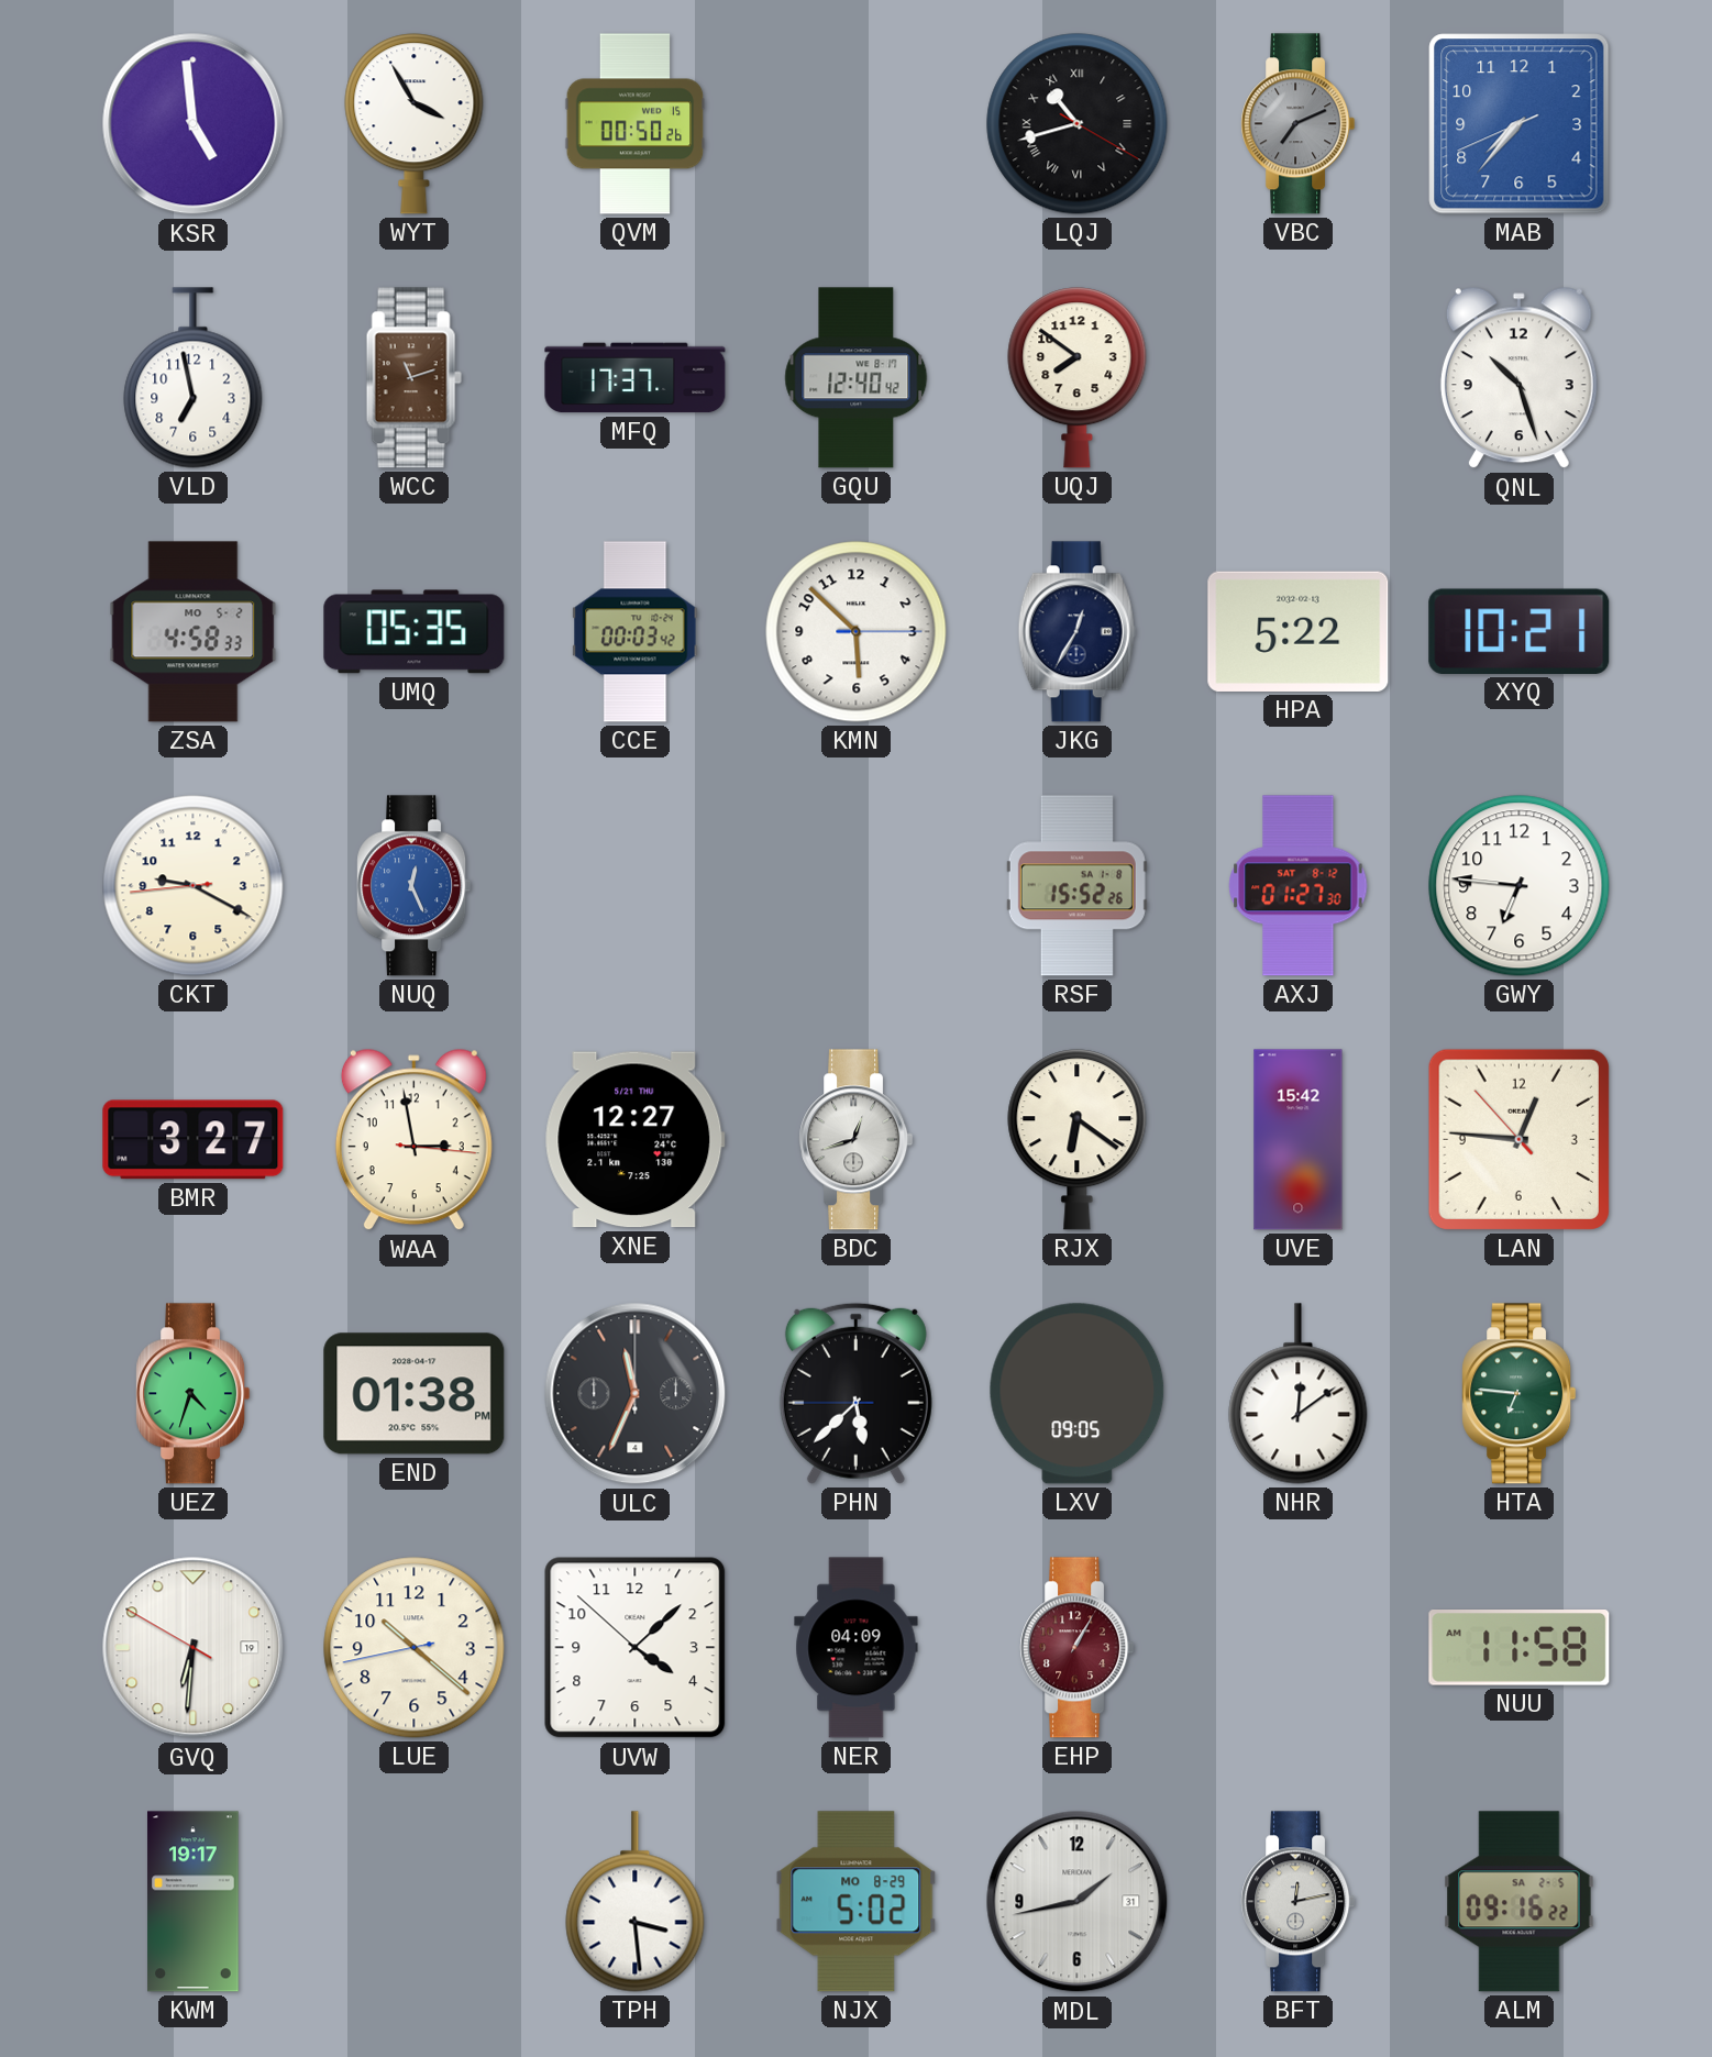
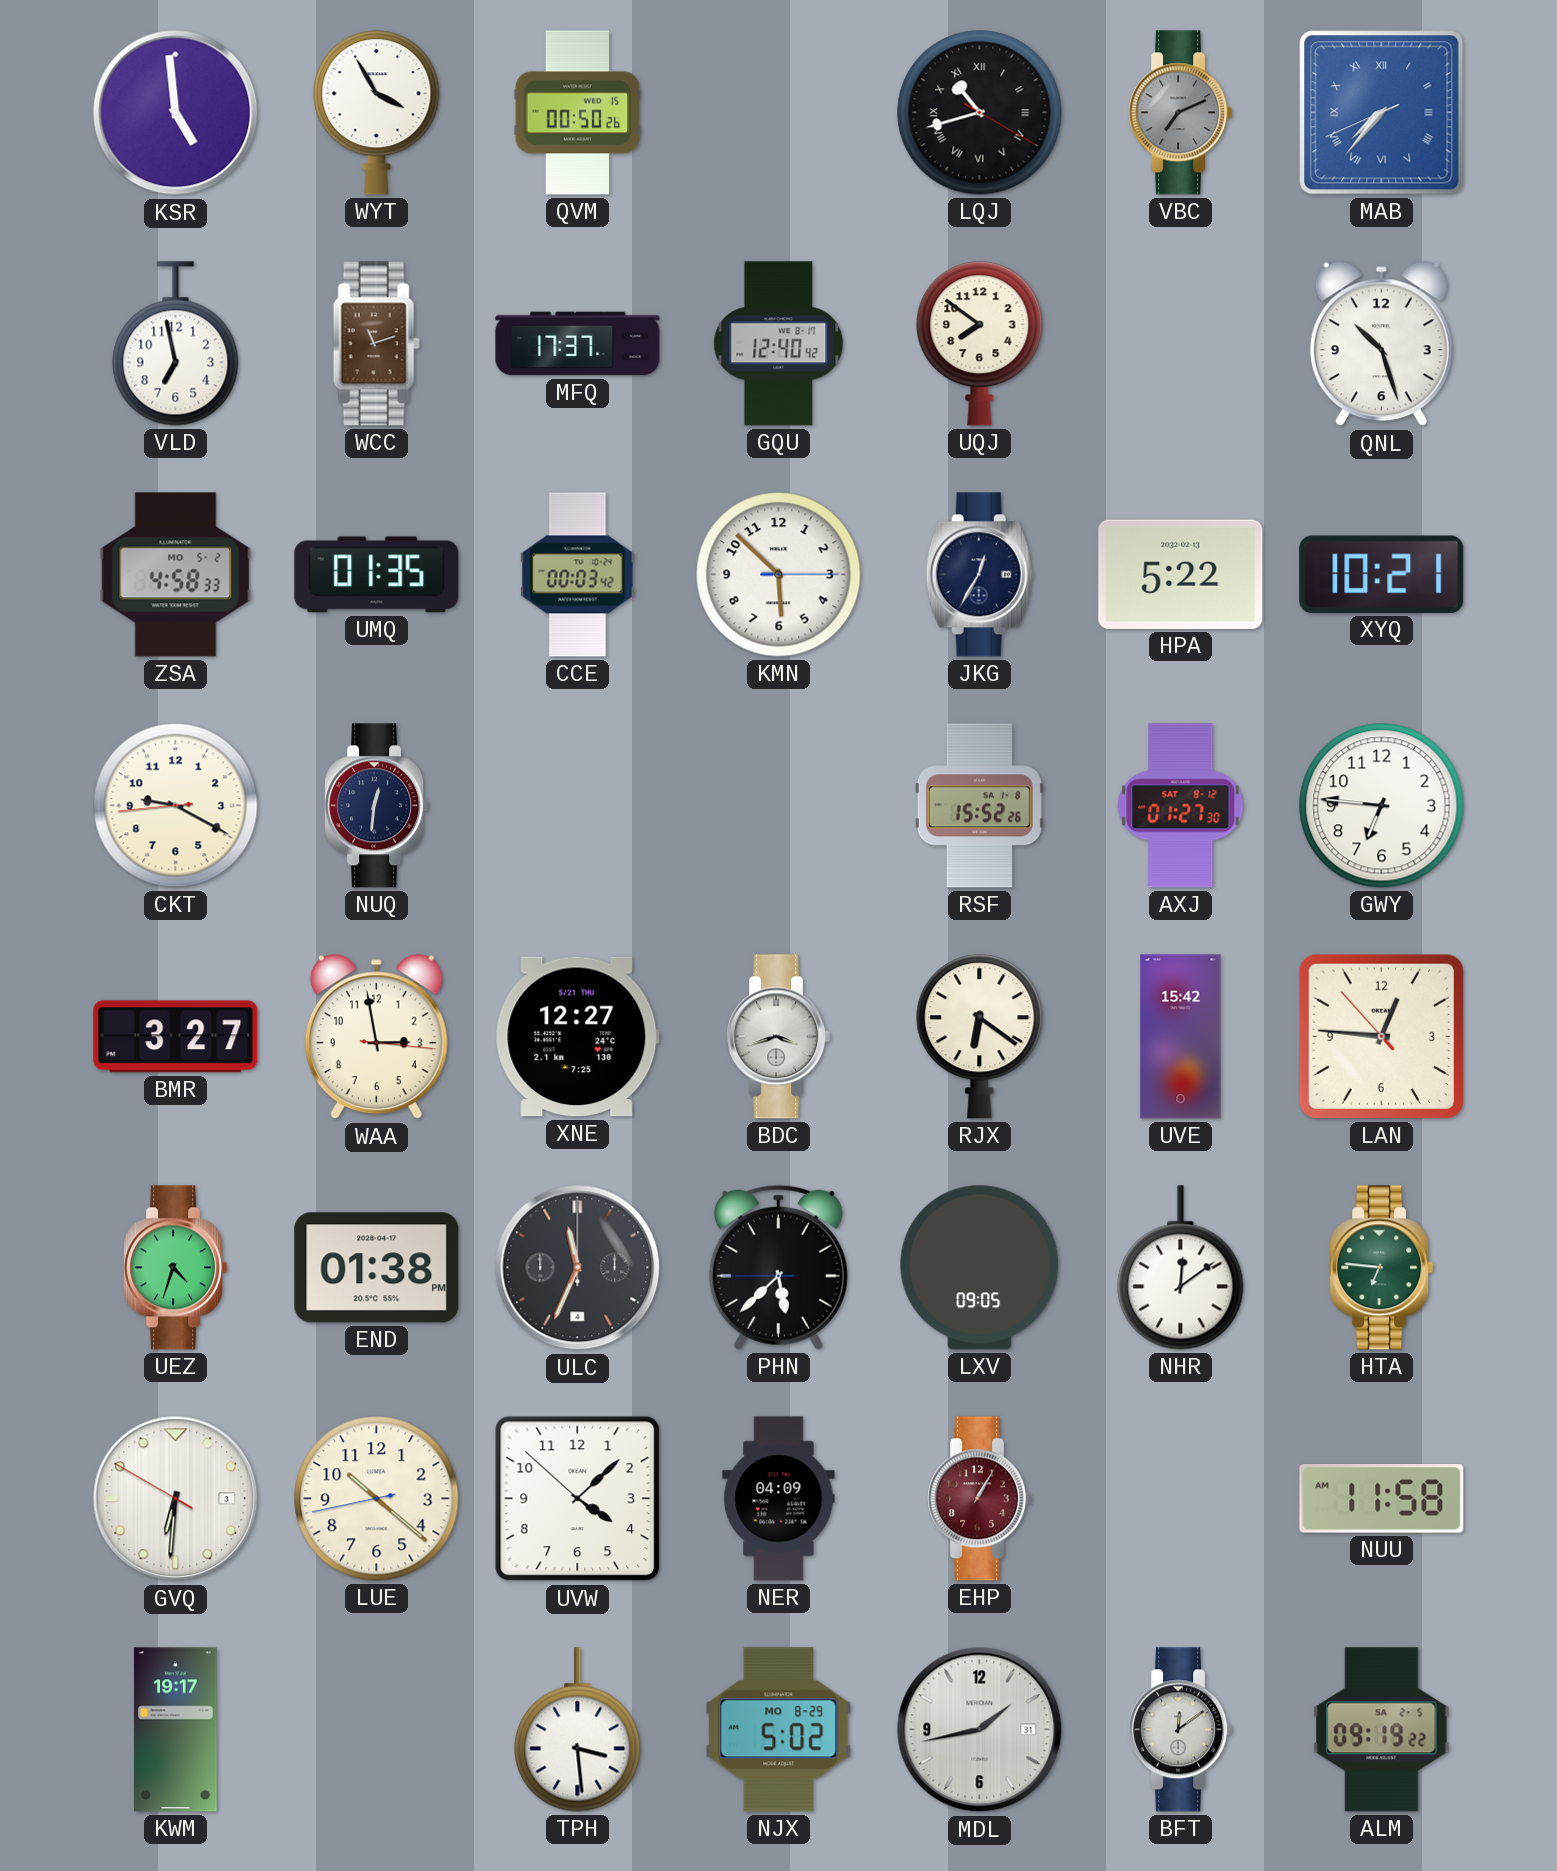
MAB numerals: Arabic -> Roman (1382, 113)
UMQ: 05:35 -> 01:35 (377, 575)
NUQ: 12:26 -> 12:31 (377, 806)
NUQ dial: blue -> navy (377, 806)
BDC: 12:42 -> 3:42 (779, 1037)
GVQ date: 19 -> 3 (176, 1499)
BFT: 12:13 -> 12:09 (1181, 1730)
ALM: 09:16 -> 09:19 (1382, 1730)
